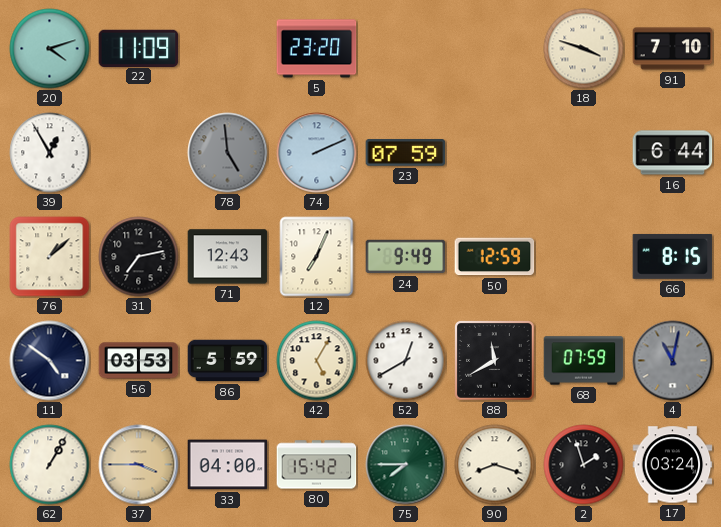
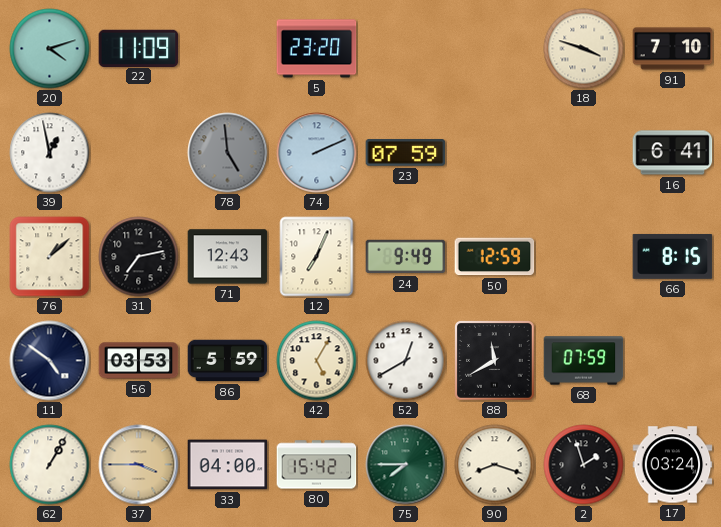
39: 12:55 -> 12:58 (50, 153)
16: 6:44 -> 6:41 (673, 153)
4: 11:02 -> none (673, 361)
